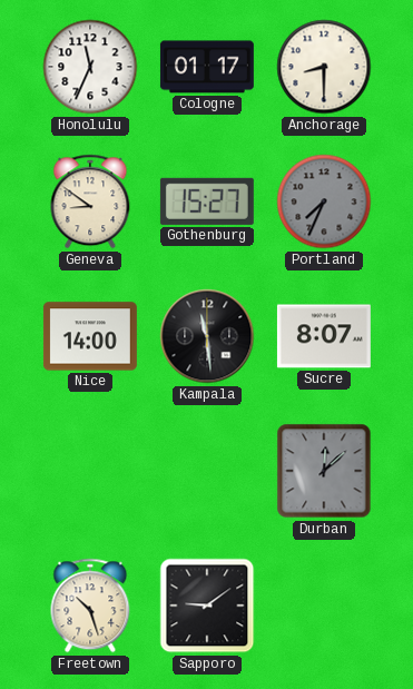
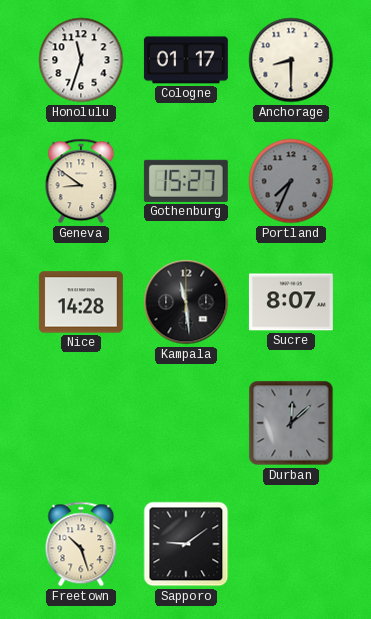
Honolulu: 11:34 -> 11:33 (81, 60)
Nice: 14:00 -> 14:28 (81, 302)
